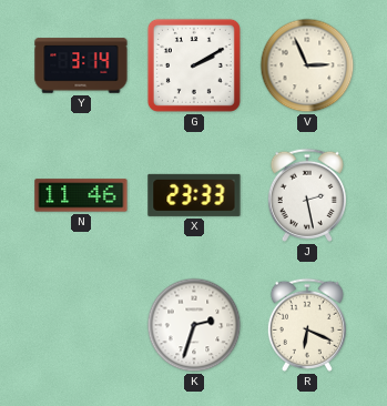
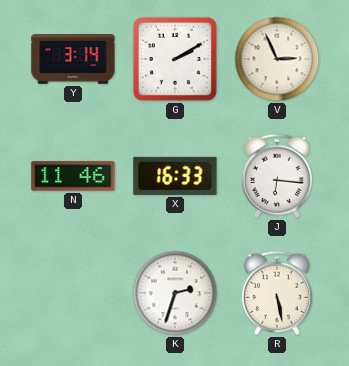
X: 23:33 -> 16:33 (175, 176)
J: 2:28 -> 6:16 (277, 176)
R: 6:19 -> 5:28 (277, 293)
